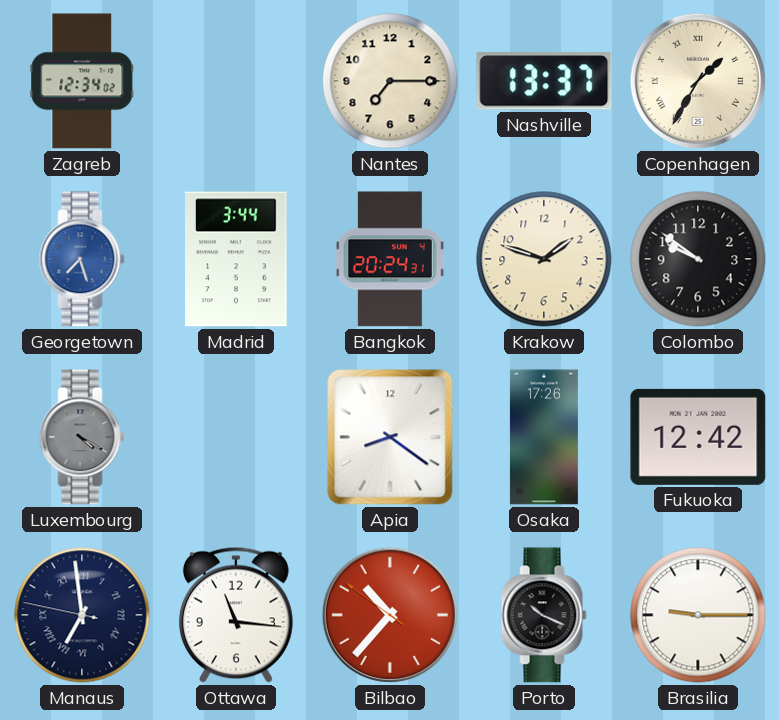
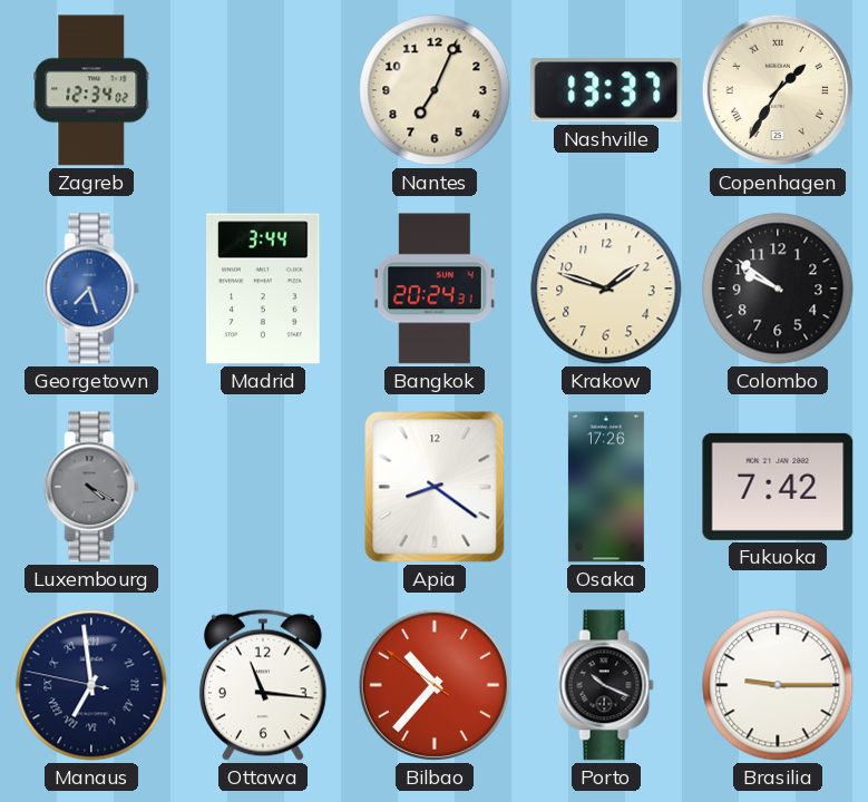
Nantes: 7:15 -> 7:04 (435, 90)
Fukuoka: 12:42 -> 7:42 (778, 487)
